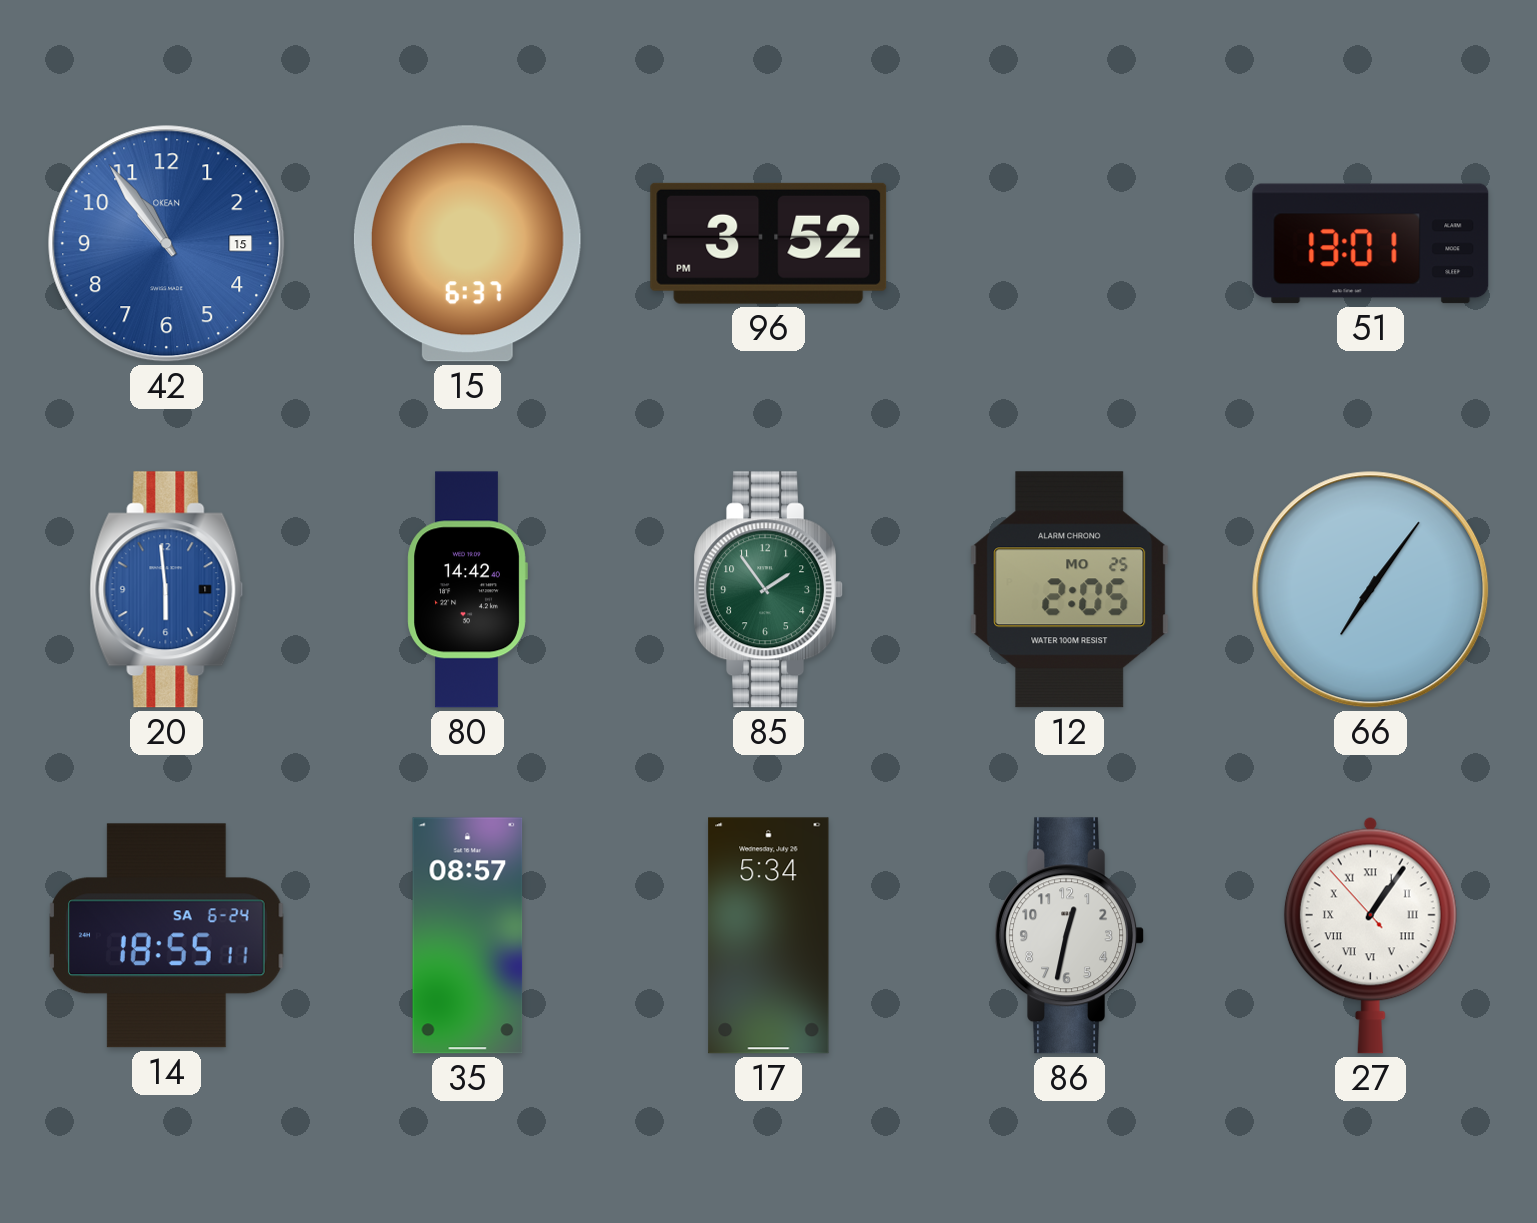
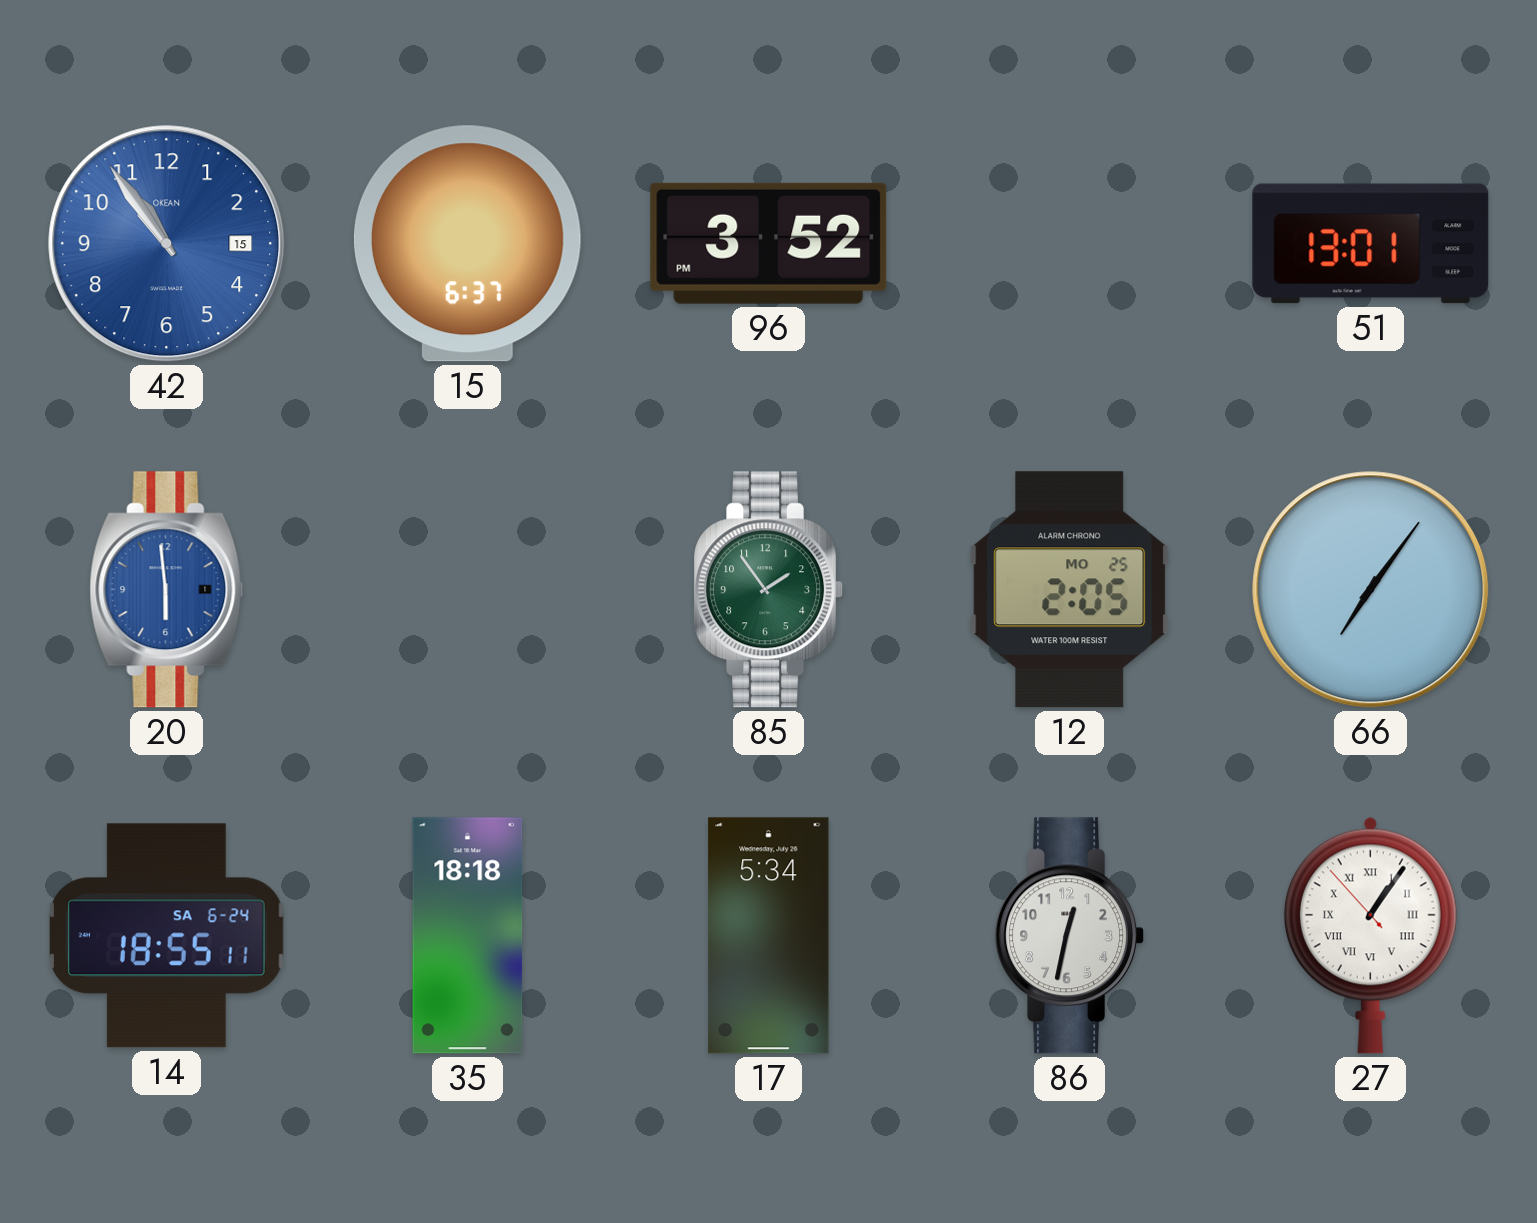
80: 14:42 -> none (467, 590)
35: 08:57 -> 18:18 (468, 936)
